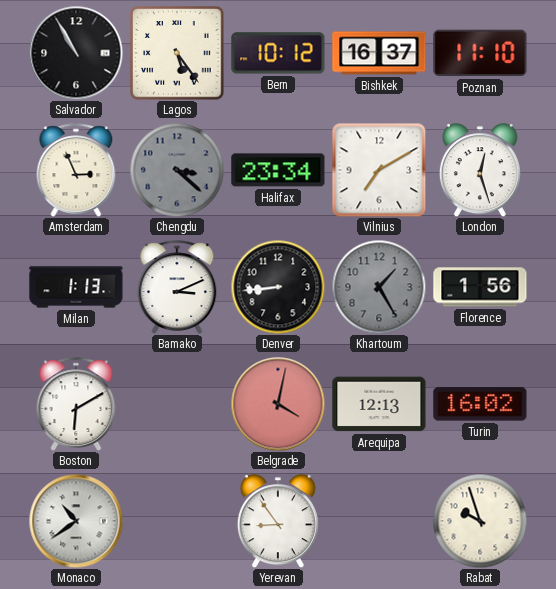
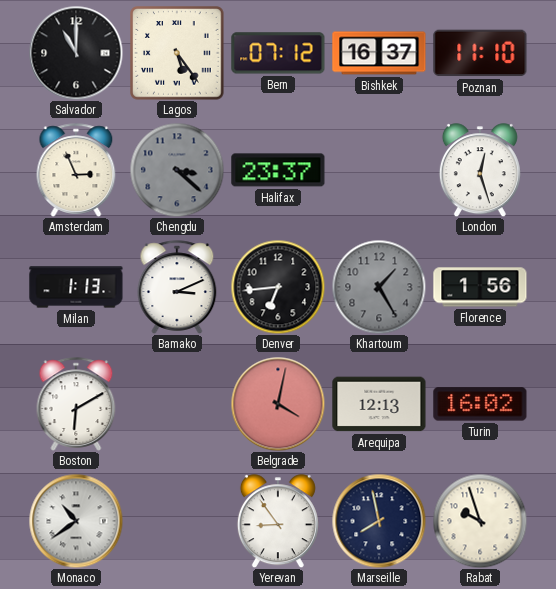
Salvador: 10:55 -> 11:00 (76, 53)
Bern: 10:12 -> 07:12 (278, 53)
Halifax: 23:34 -> 23:37 (278, 170)
Vilnius: 7:10 -> none (379, 170)
Denver: 8:44 -> 6:44 (278, 287)
Marseille: none -> 7:58 (379, 521)
